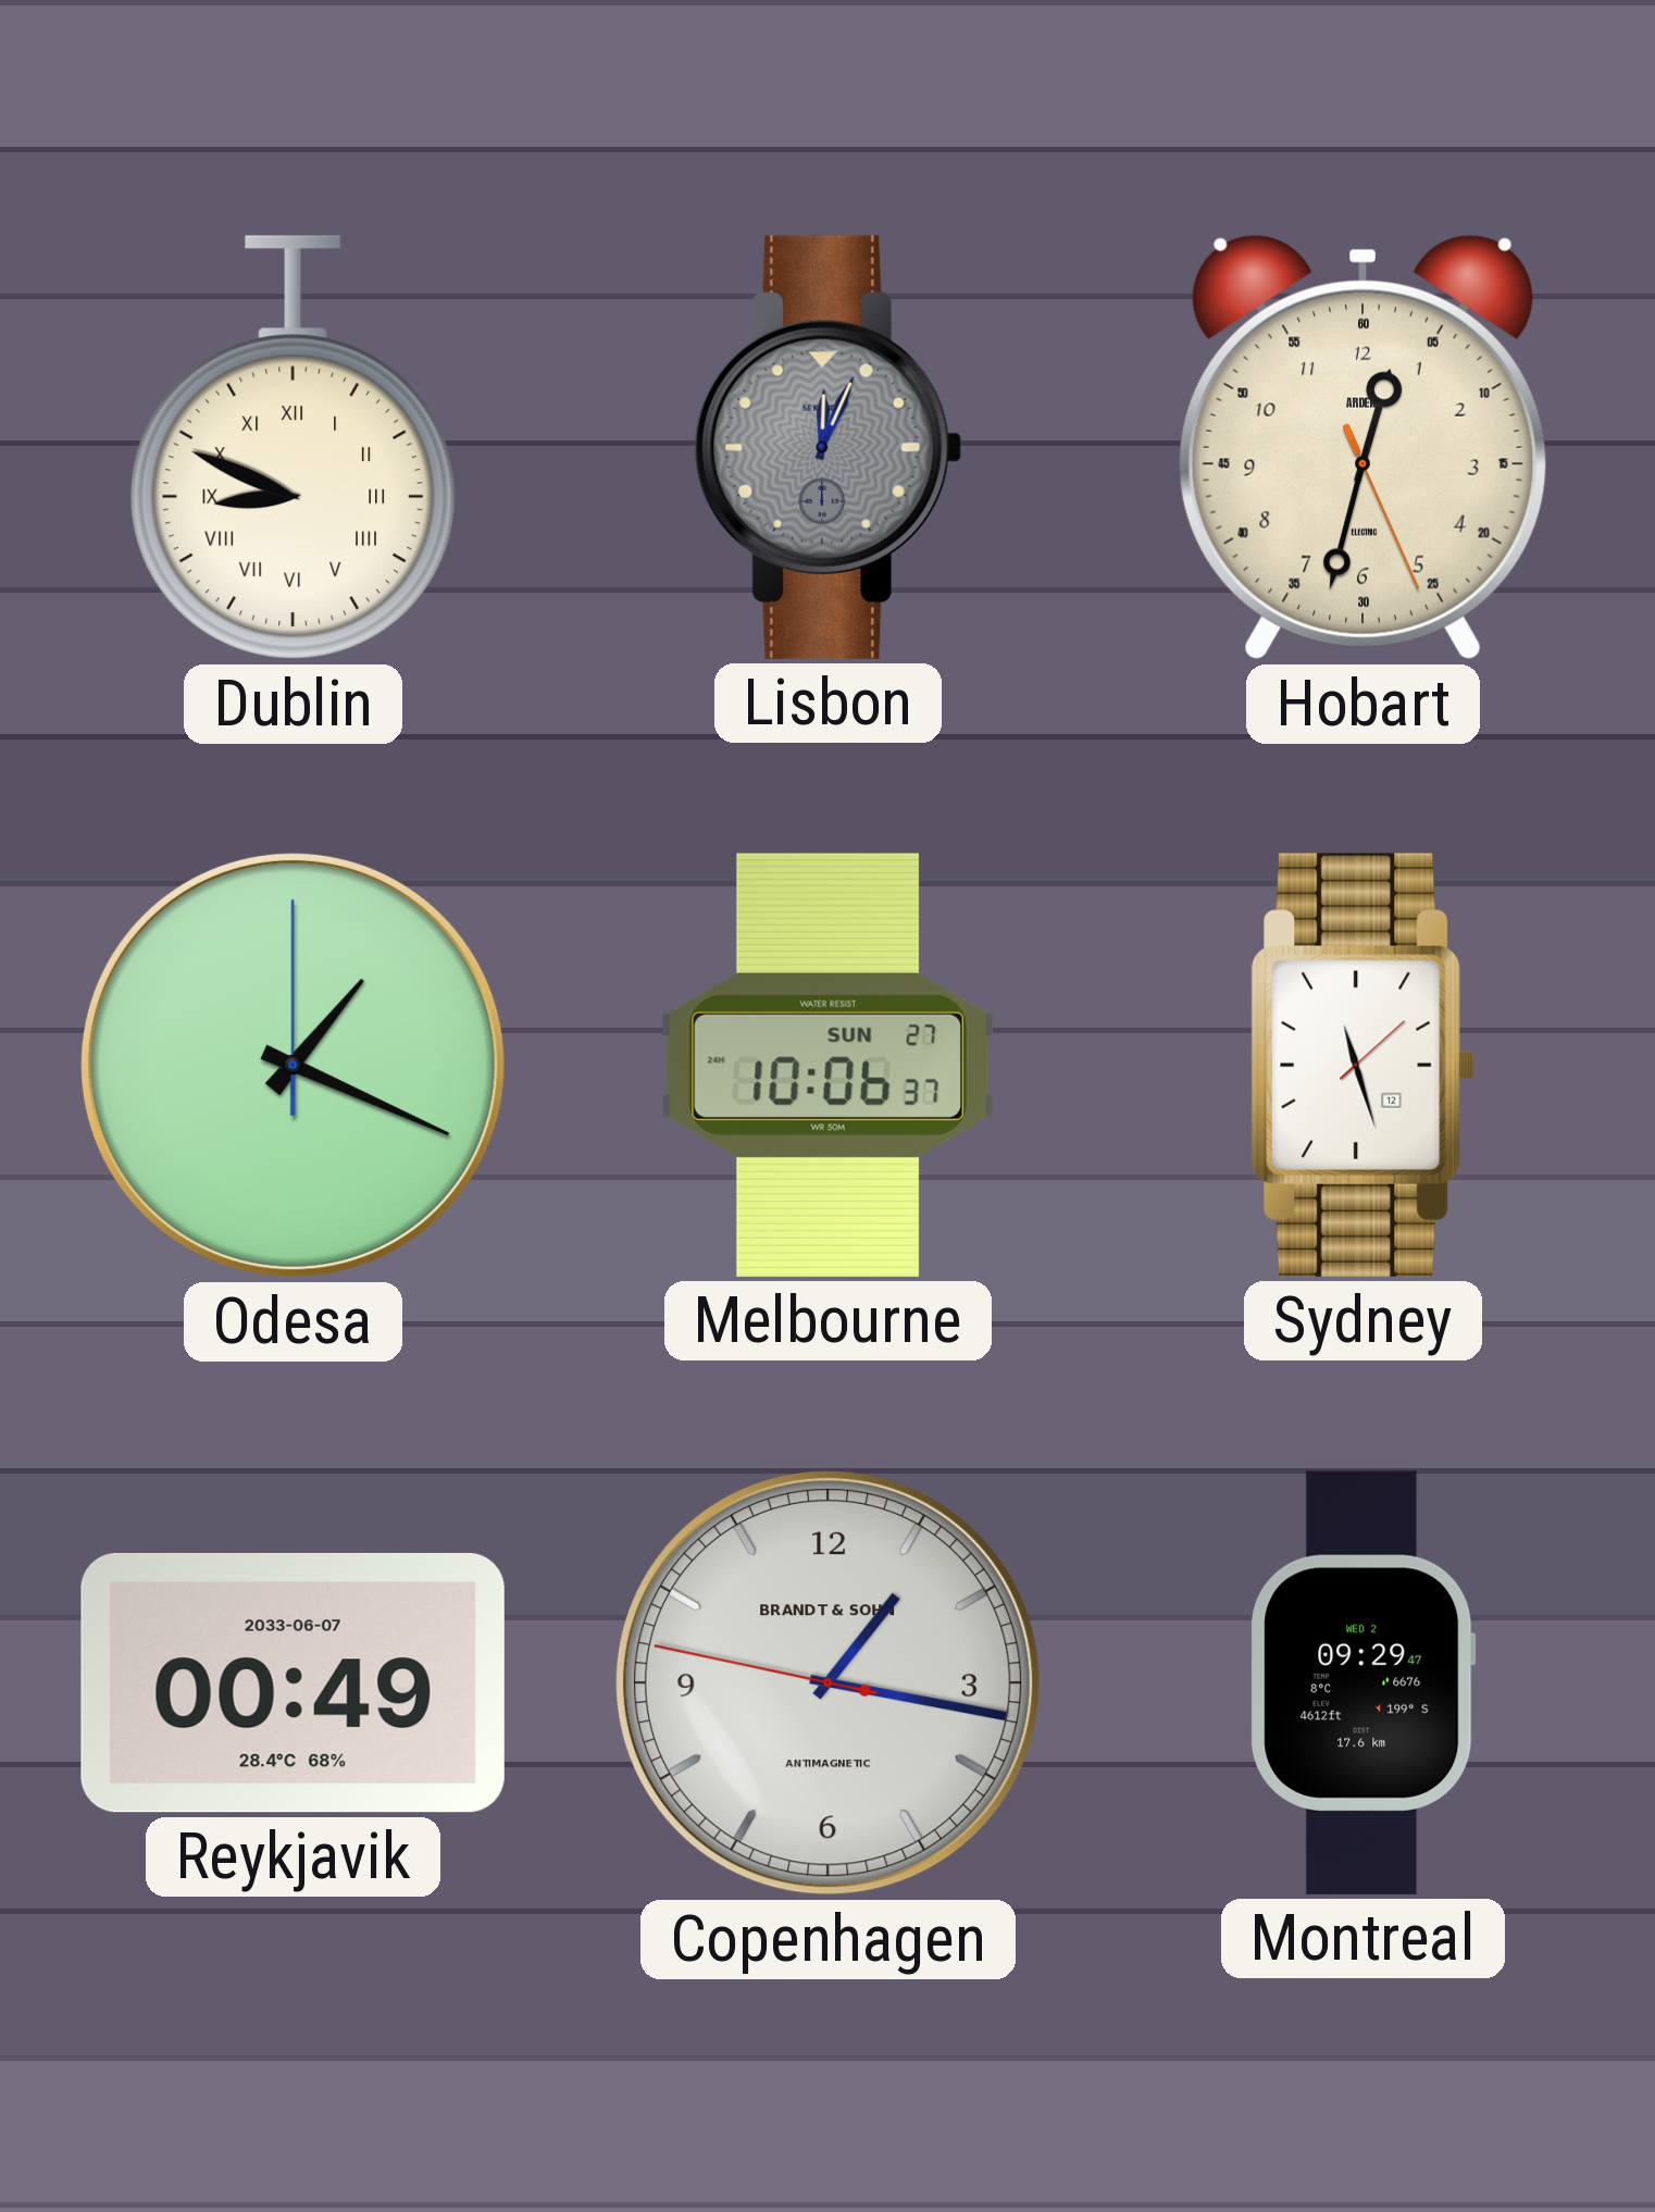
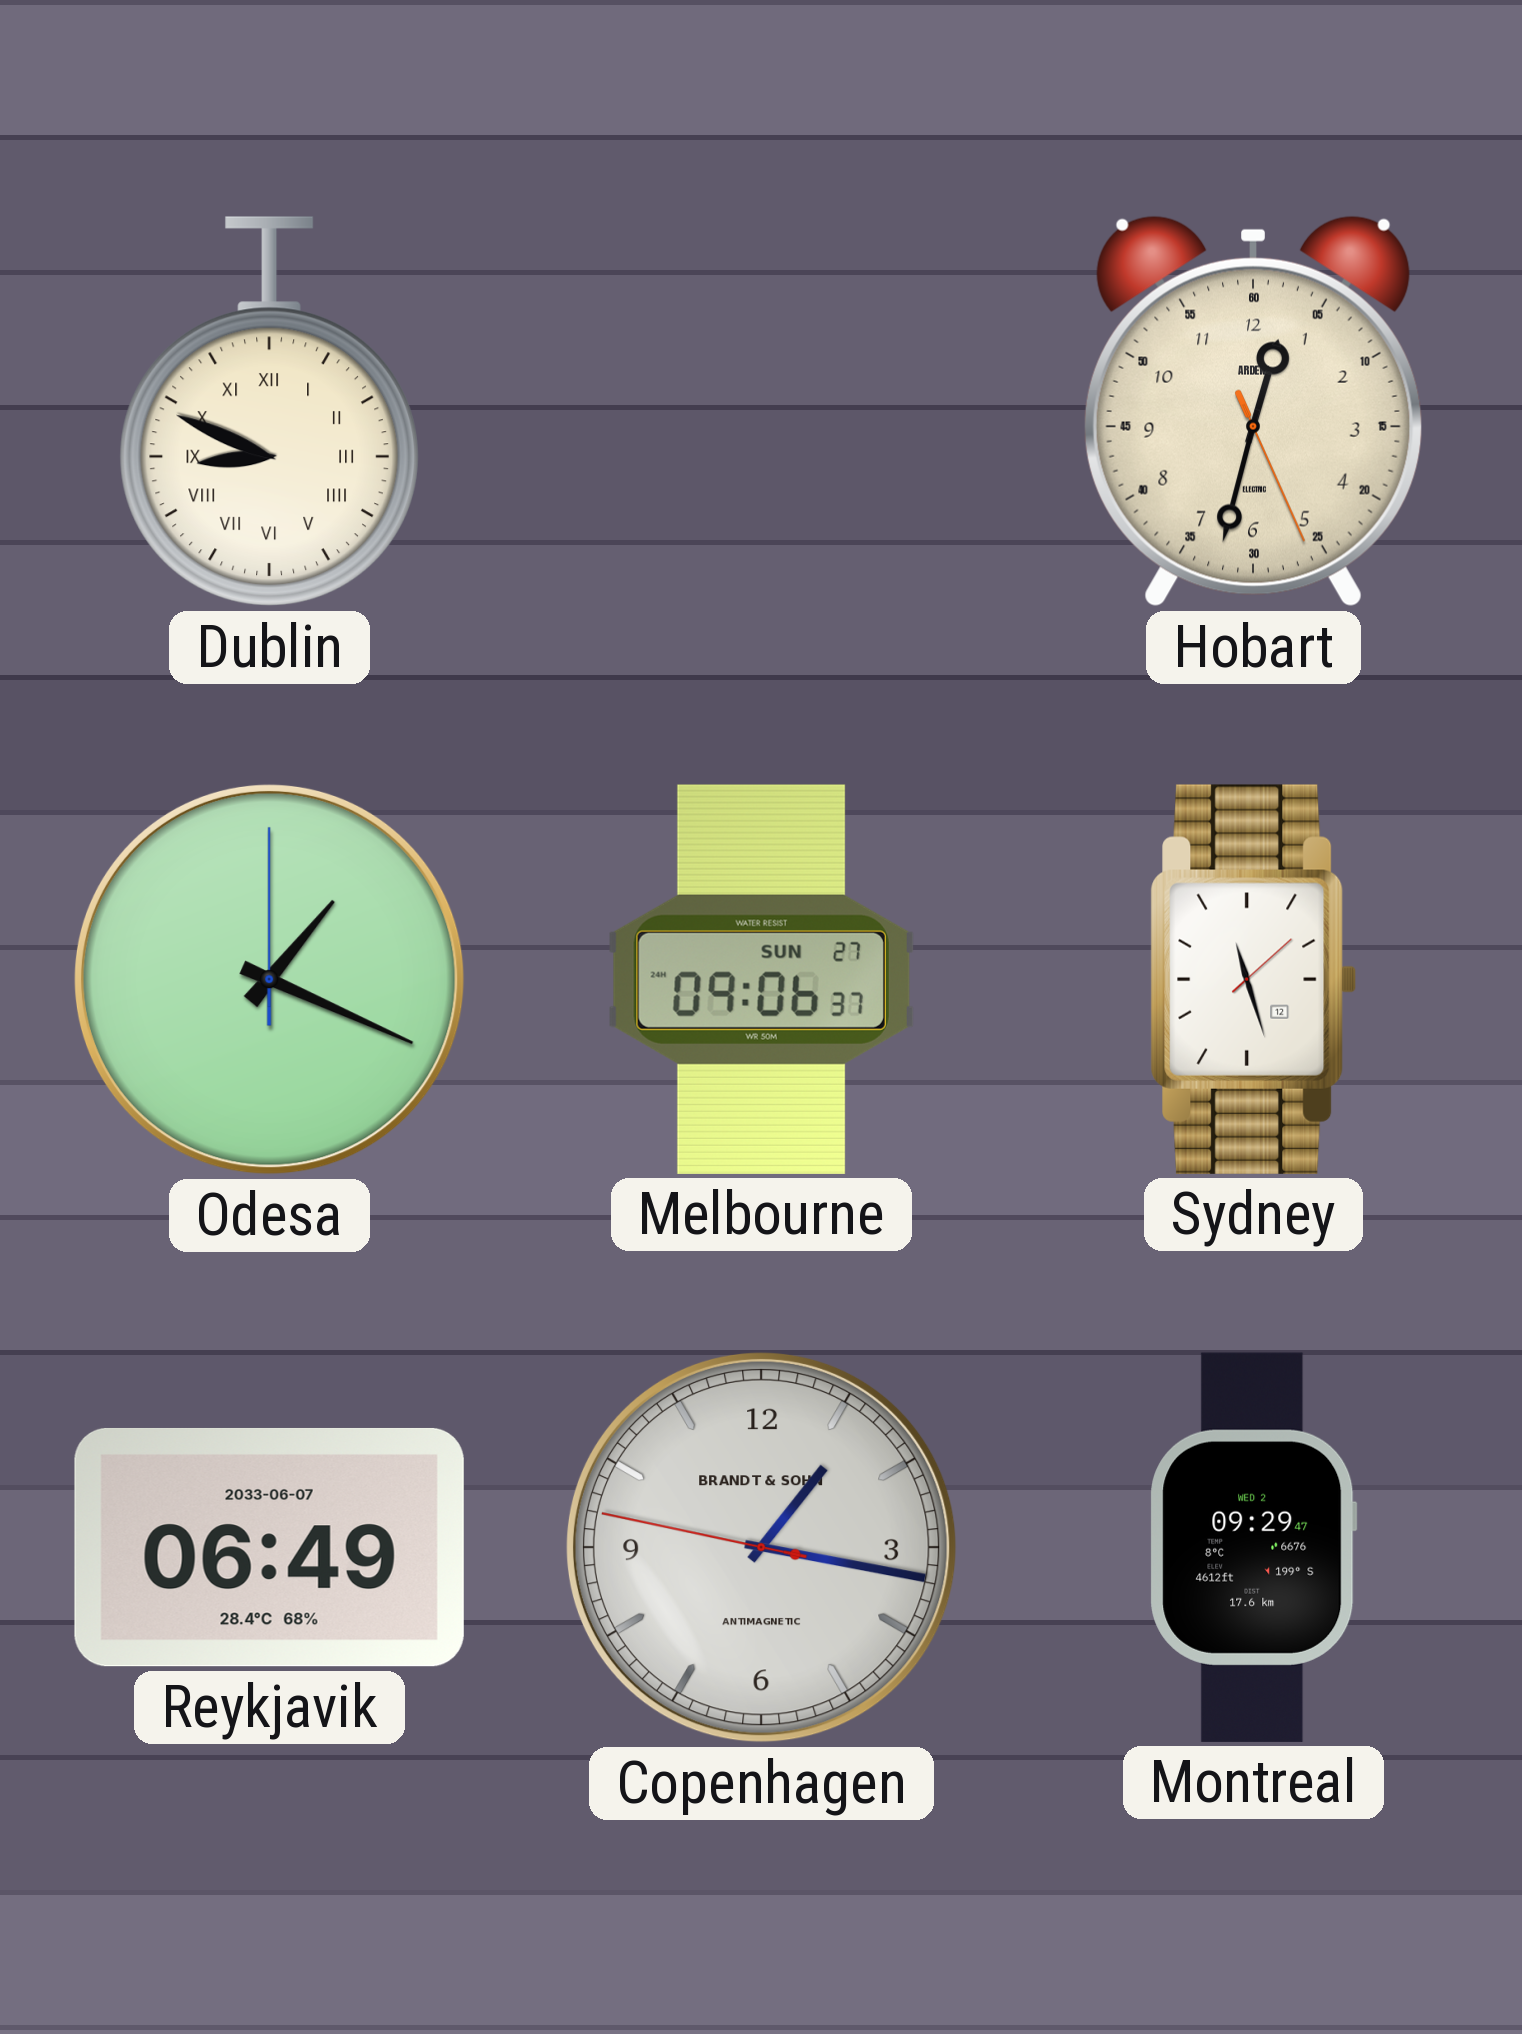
Lisbon: 12:04 -> none (829, 447)
Melbourne: 10:06 -> 09:06 (761, 979)
Reykjavik: 00:49 -> 06:49 (269, 1547)
